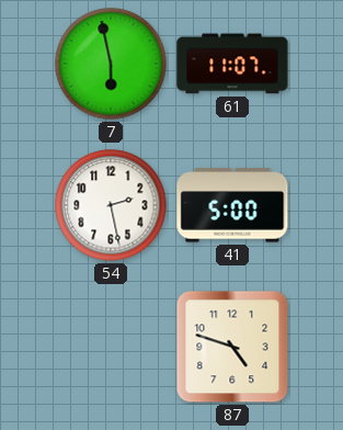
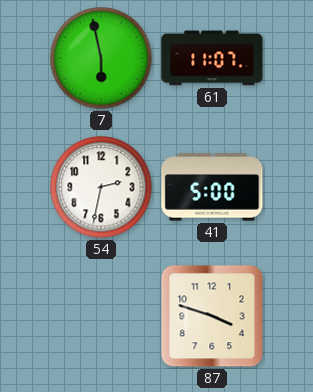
54: 2:28 -> 2:32 (101, 187)
87: 4:48 -> 3:48 (212, 316)
